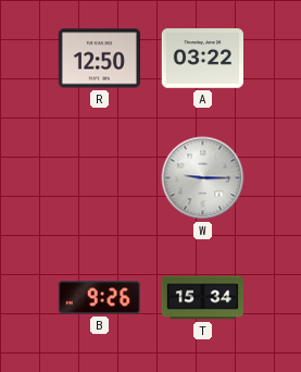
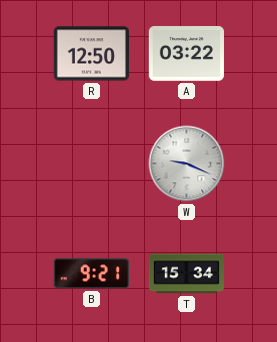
W: 9:15 -> 9:19 (187, 164)
B: 9:26 -> 9:21 (91, 274)
